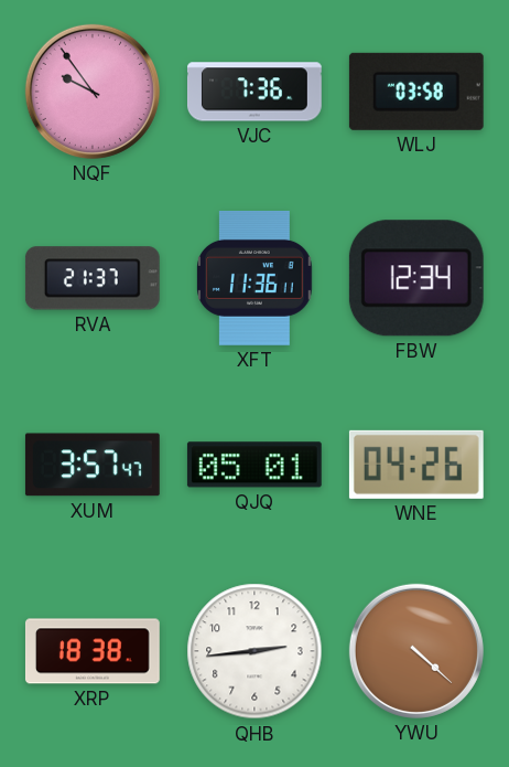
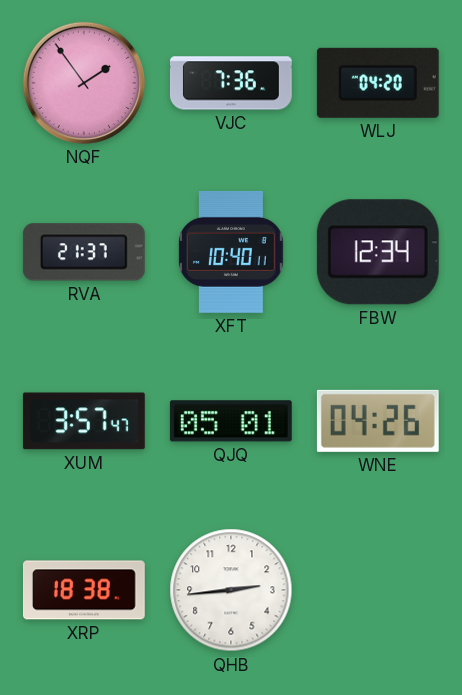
NQF: 9:54 -> 1:54 (84, 83)
WLJ: 03:58 -> 04:20 (378, 83)
XFT: 11:36 -> 10:40 (231, 252)
YWU: 4:22 -> none (416, 651)
